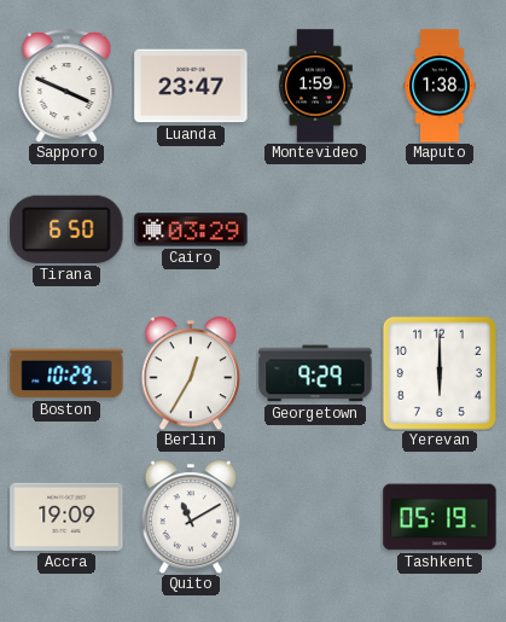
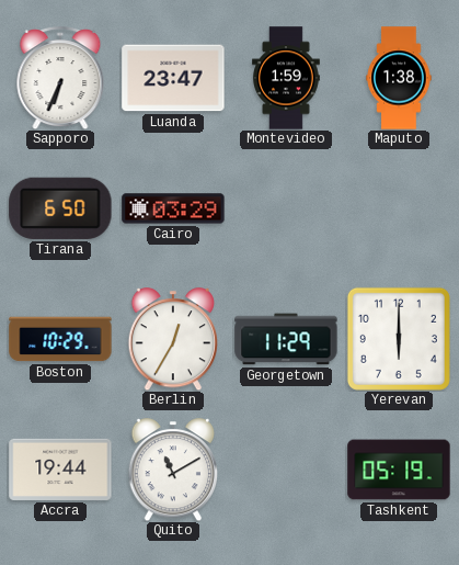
Sapporo: 3:49 -> 6:34 (60, 78)
Georgetown: 9:29 -> 11:29 (286, 339)
Accra: 19:09 -> 19:44 (60, 470)
